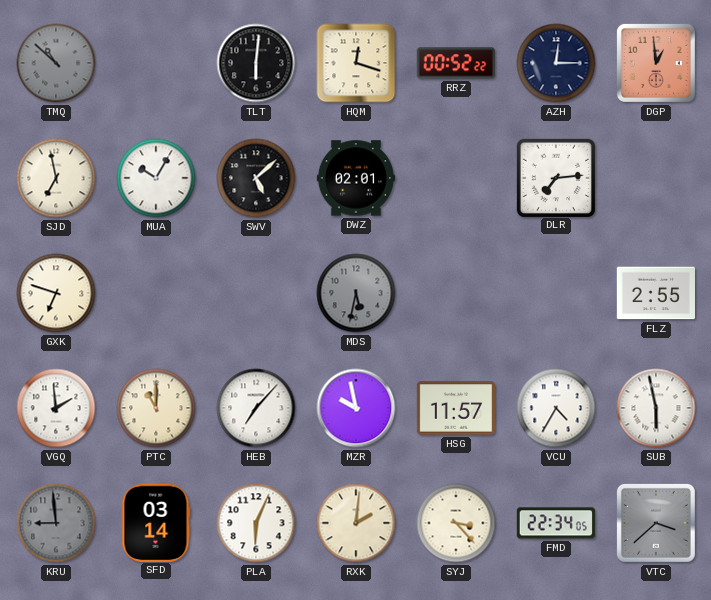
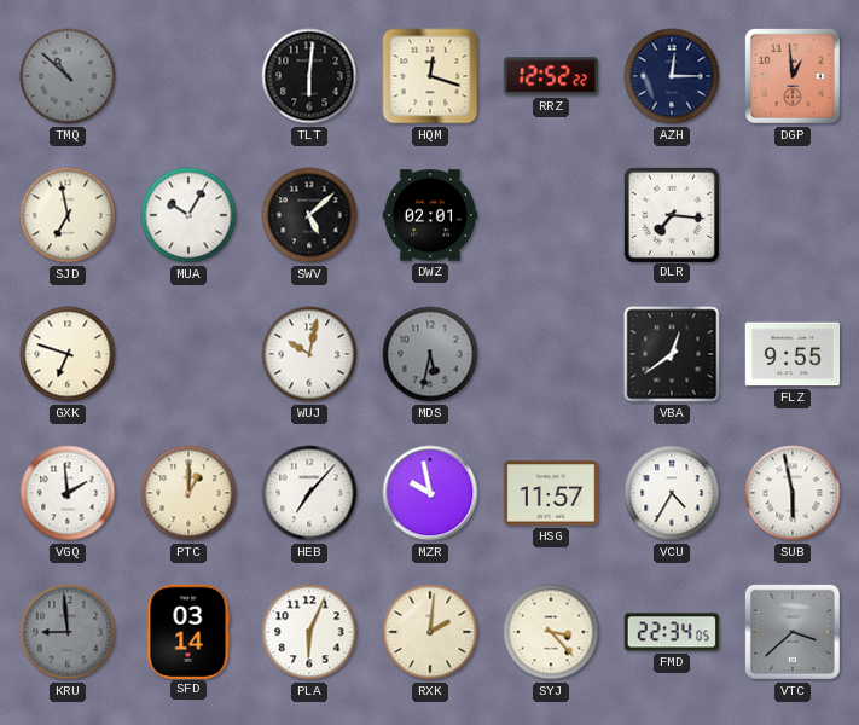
RRZ: 00:52 -> 12:52 (551, 76)
DLR: 7:14 -> 7:16 (671, 214)
WUJ: none -> 10:02 (309, 354)
VBA: none -> 12:39 (672, 354)
FLZ: 2:55 -> 9:55 (791, 354)
PTC: 11:00 -> 1:00 (188, 493)
